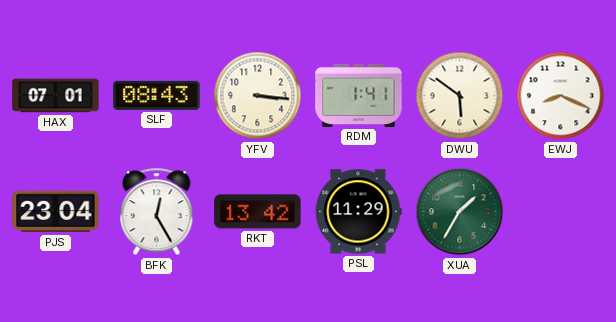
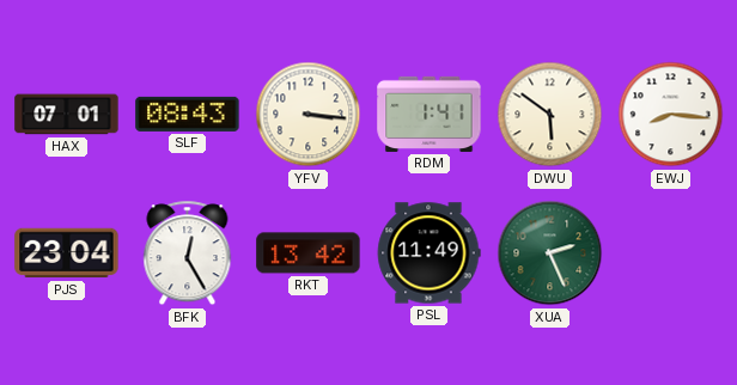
EWJ: 8:19 -> 8:16 (671, 115)
PSL: 11:29 -> 11:49 (428, 253)
XUA: 1:35 -> 2:26 (550, 253)
